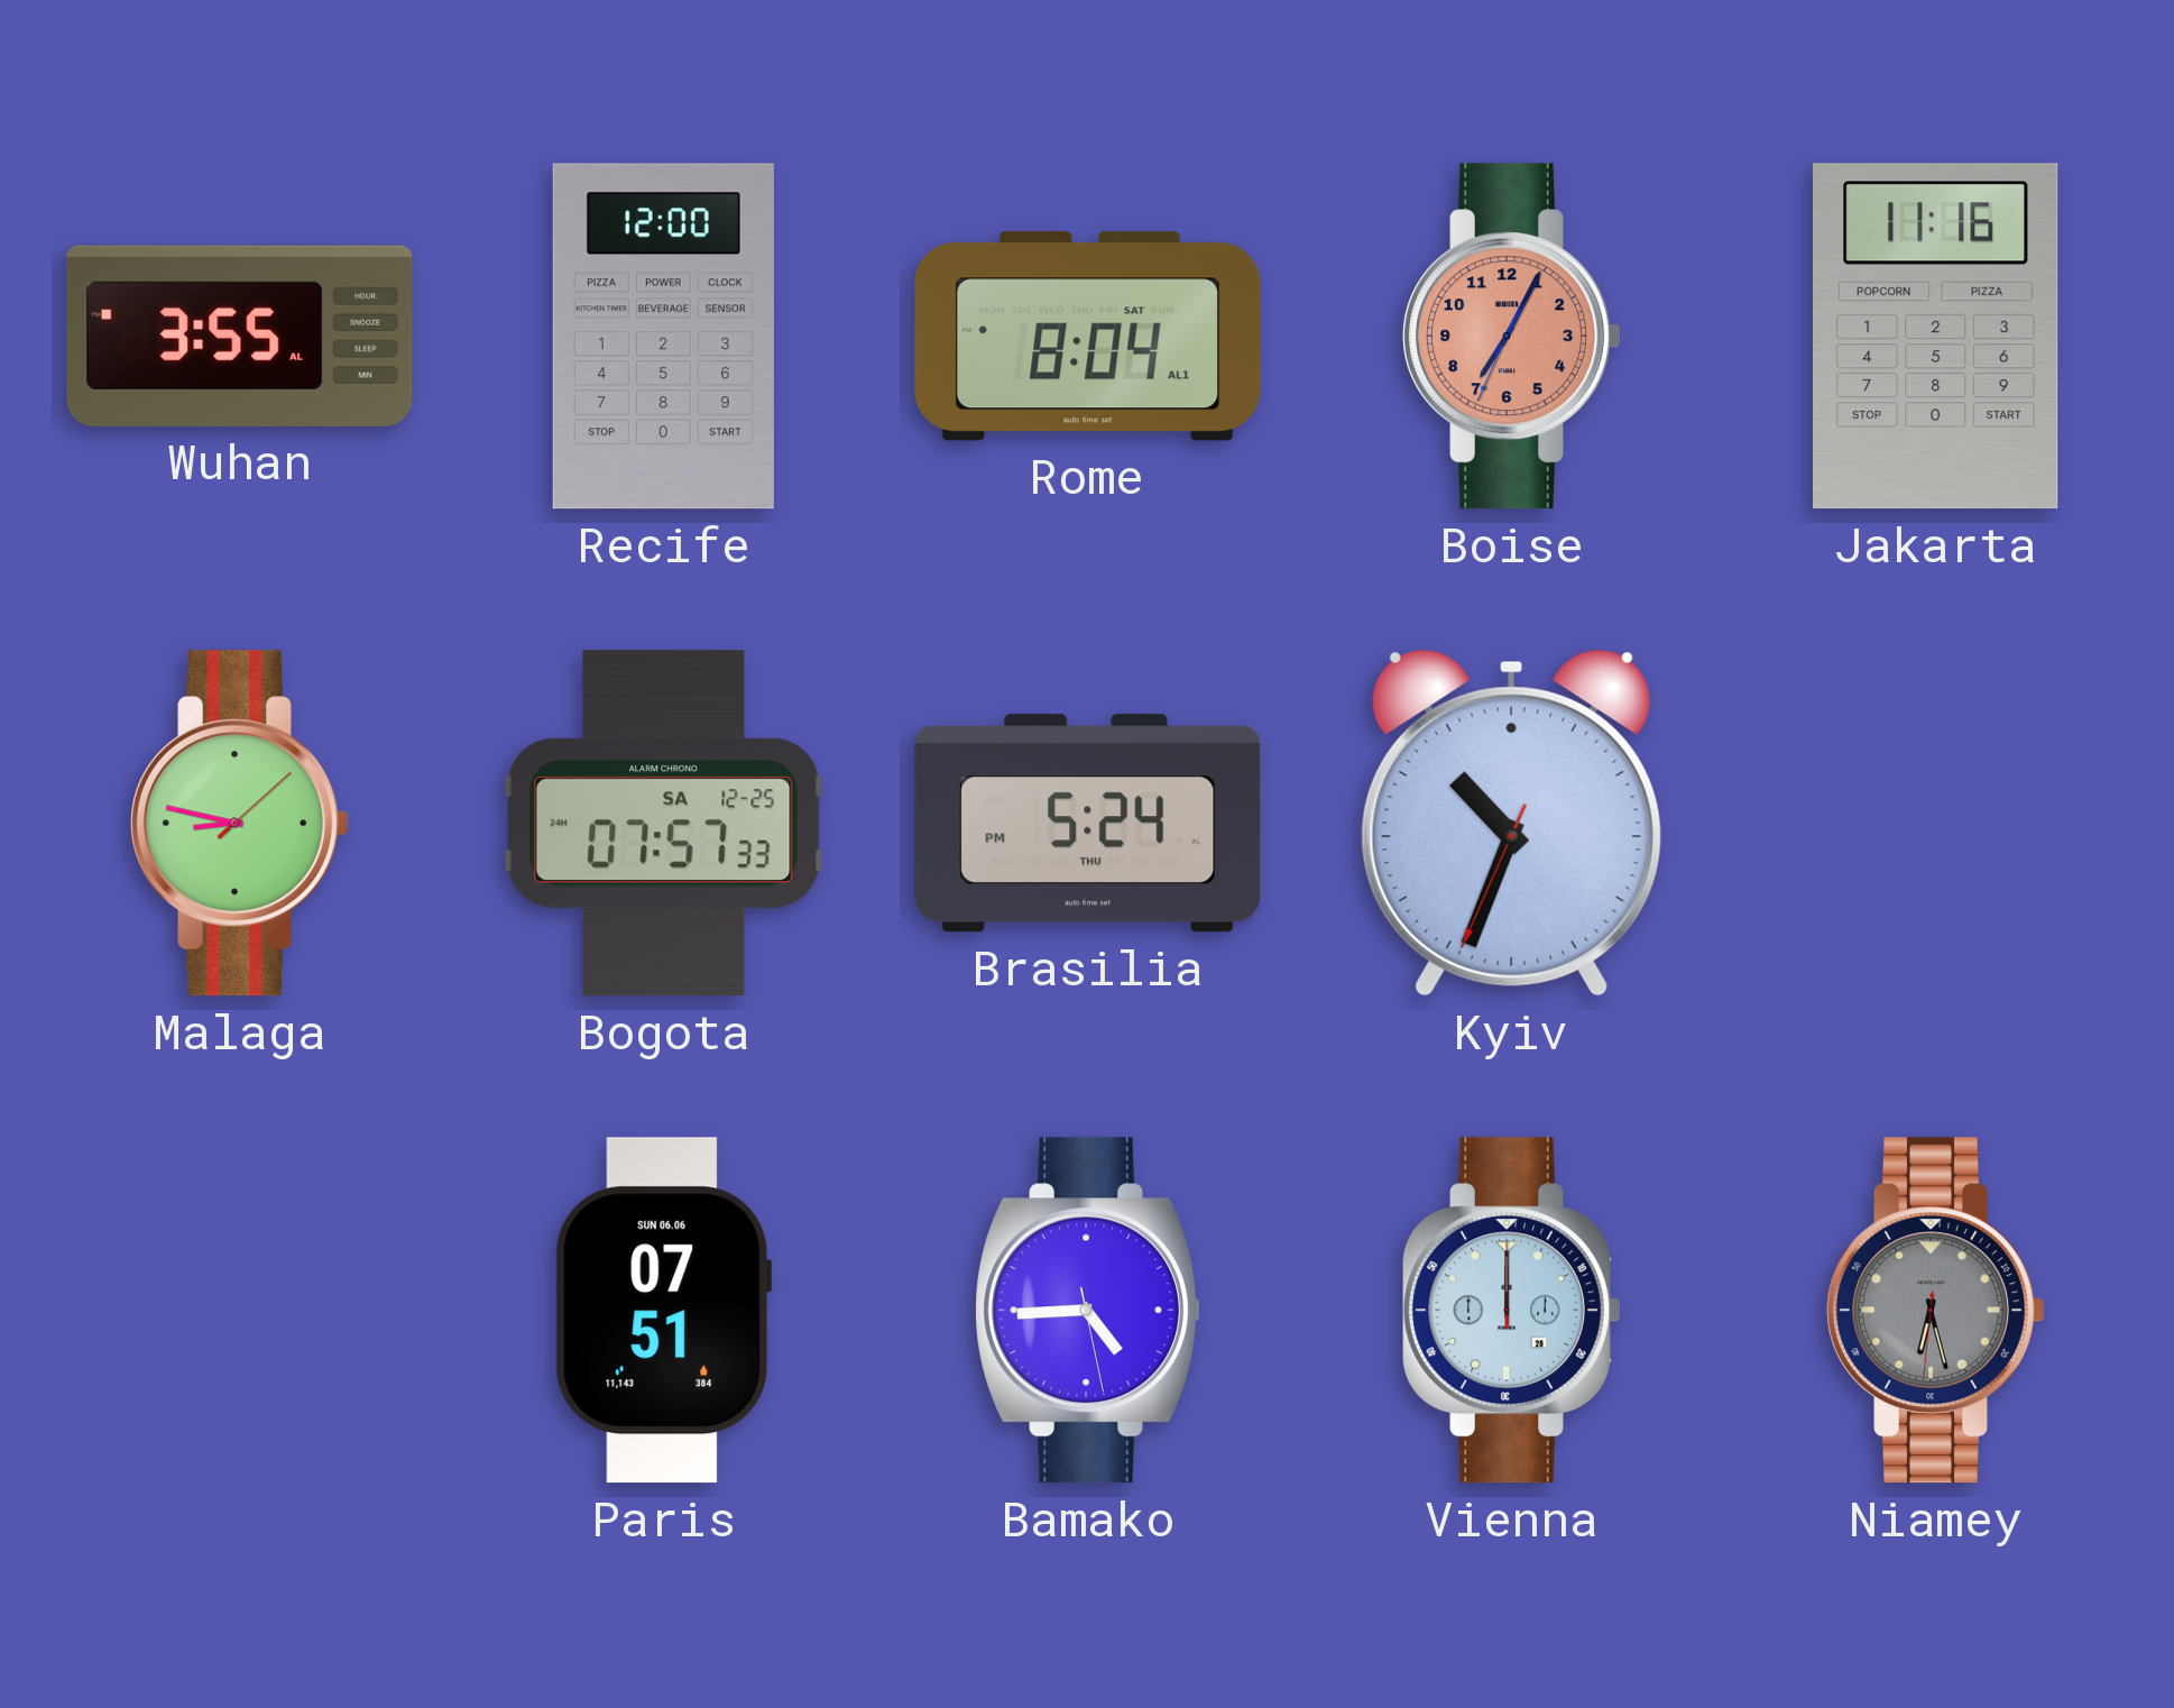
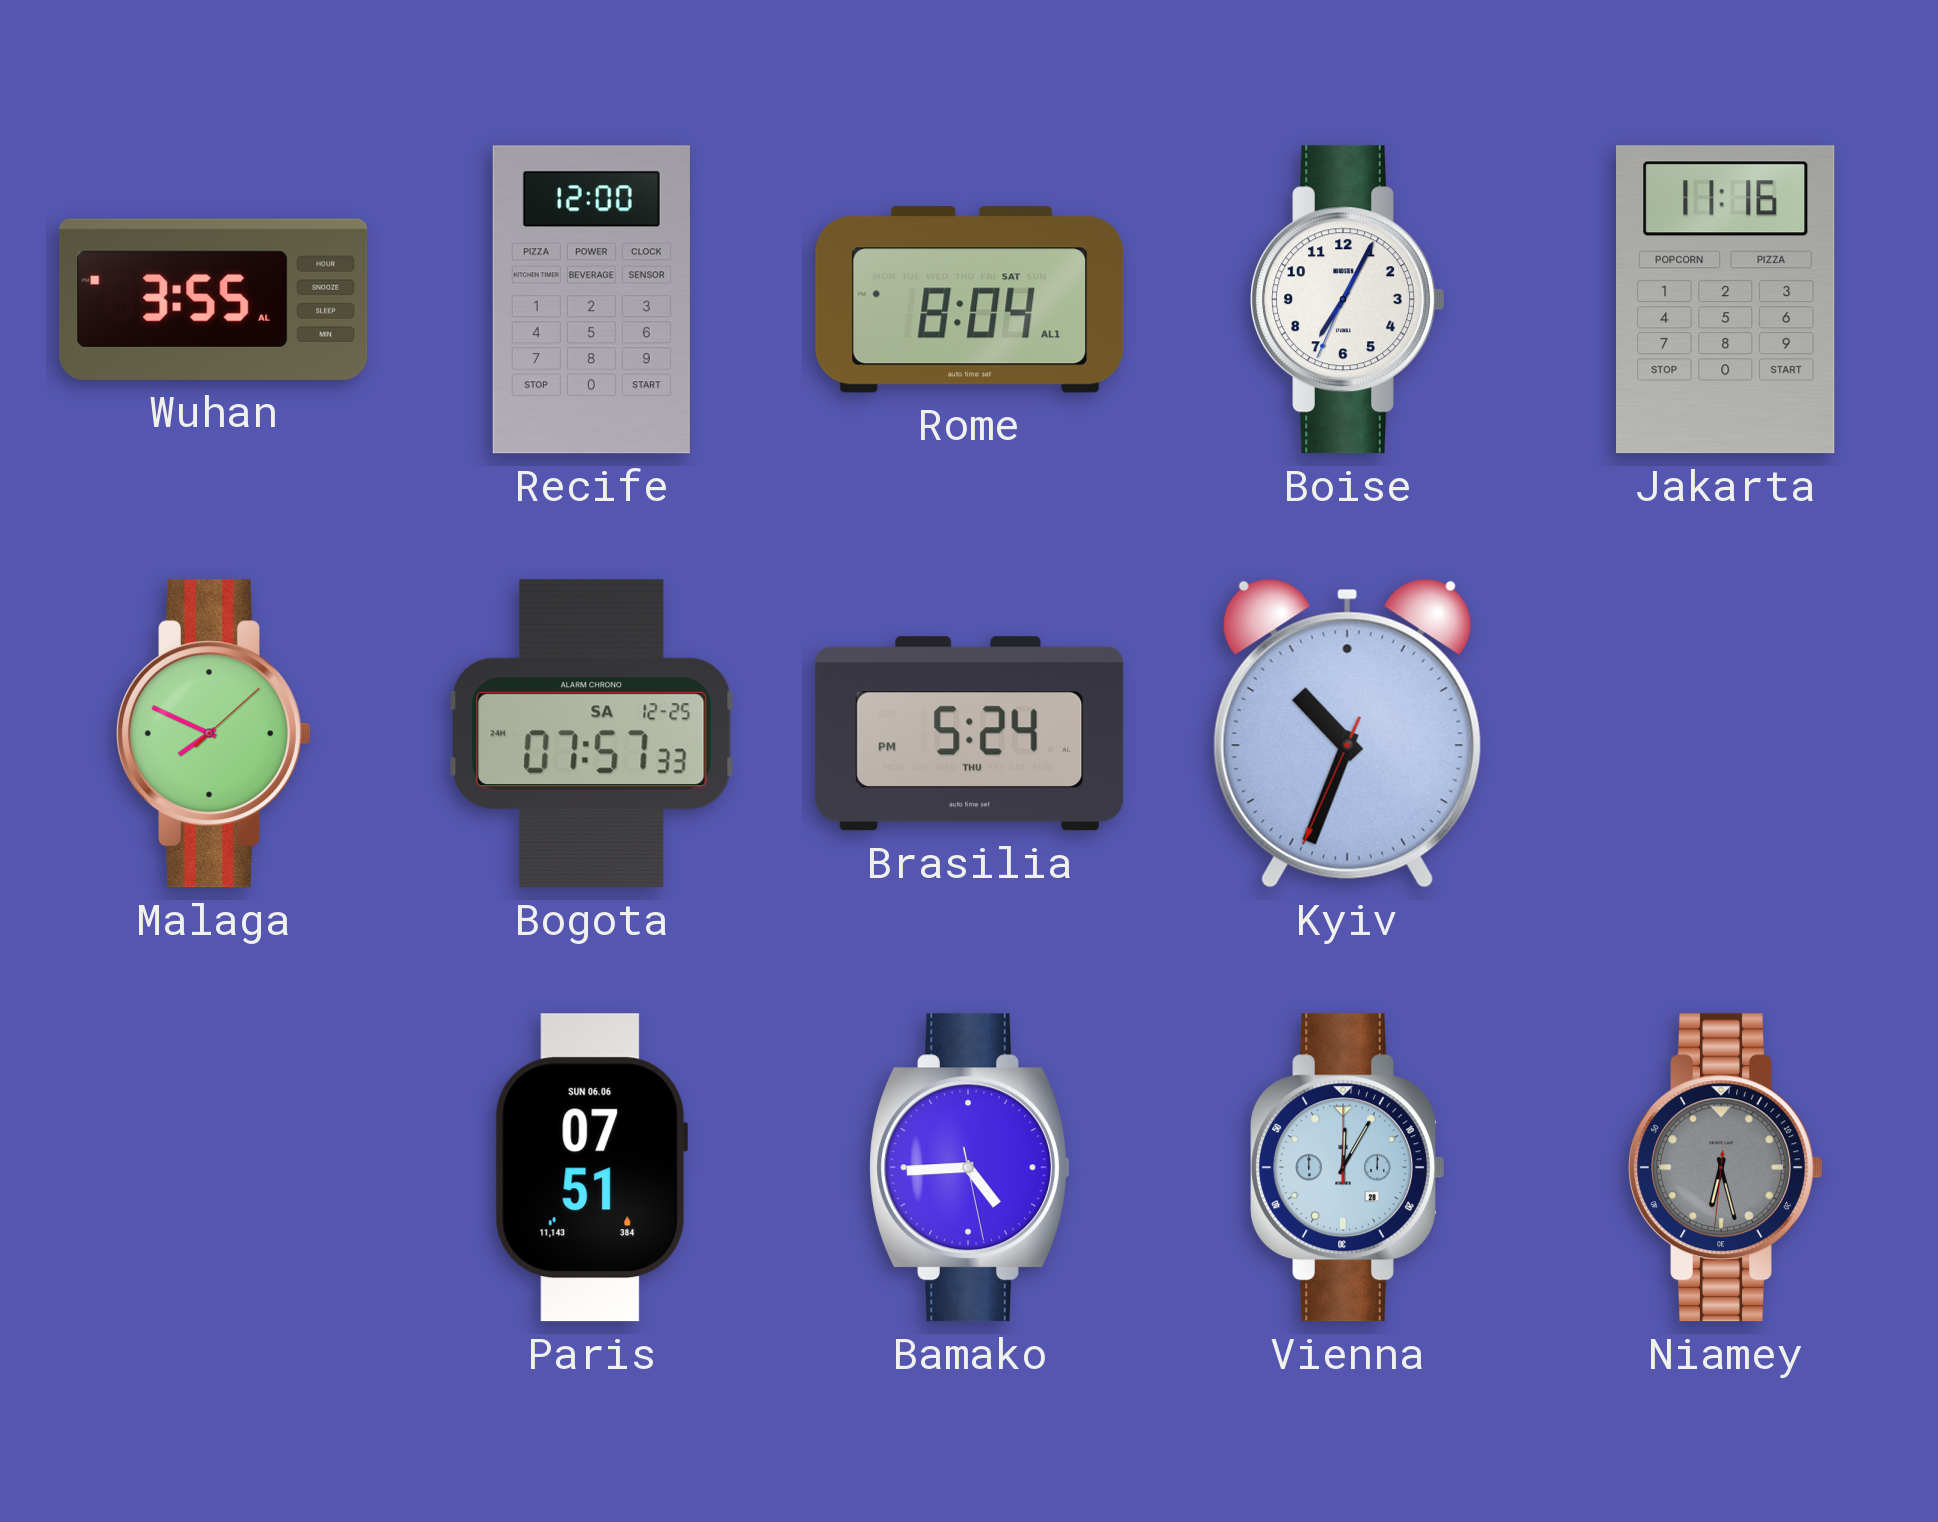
Boise dial: salmon -> white (1348, 300)
Malaga: 8:47 -> 7:49 (214, 734)
Vienna: 12:00 -> 12:05 (1348, 1168)
